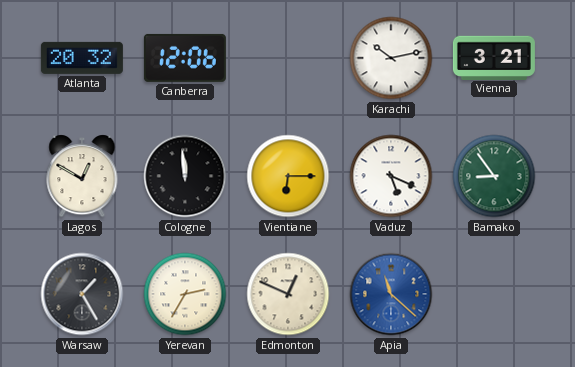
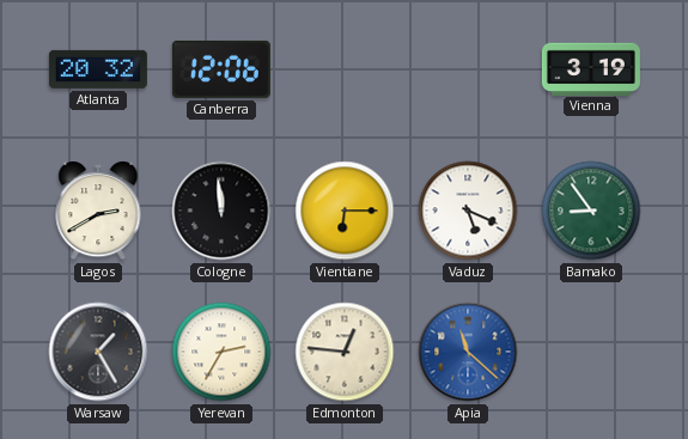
Karachi: 10:13 -> none (391, 58)
Vienna: 3:21 -> 3:19 (591, 68)
Lagos: 12:50 -> 2:40 (98, 211)
Edmonton: 12:49 -> 12:46 (345, 352)
